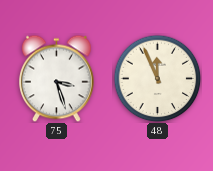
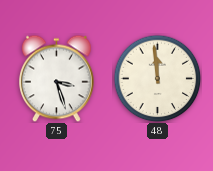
48: 11:56 -> 11:59 (157, 78)
